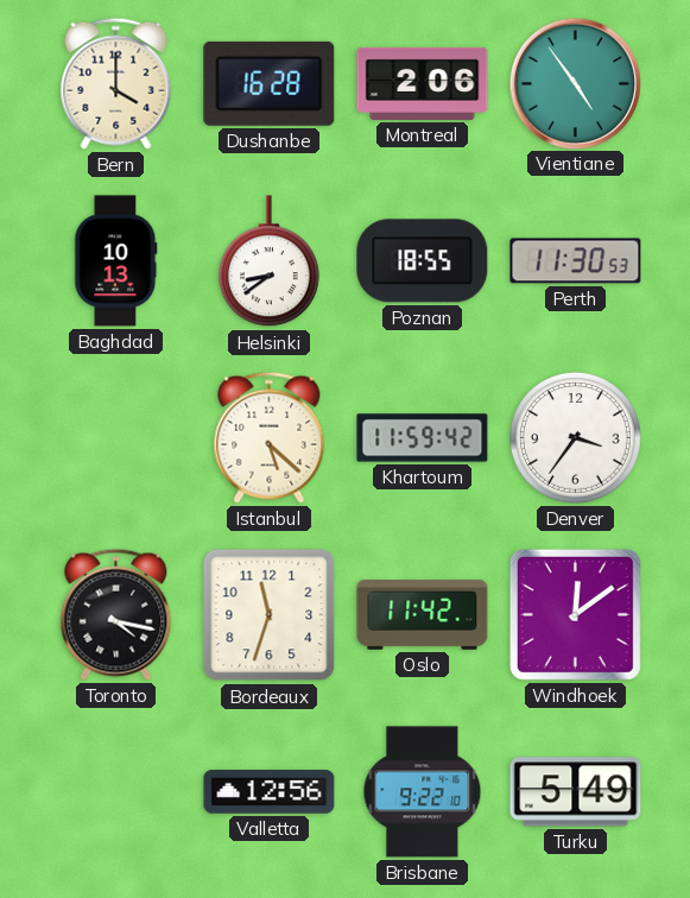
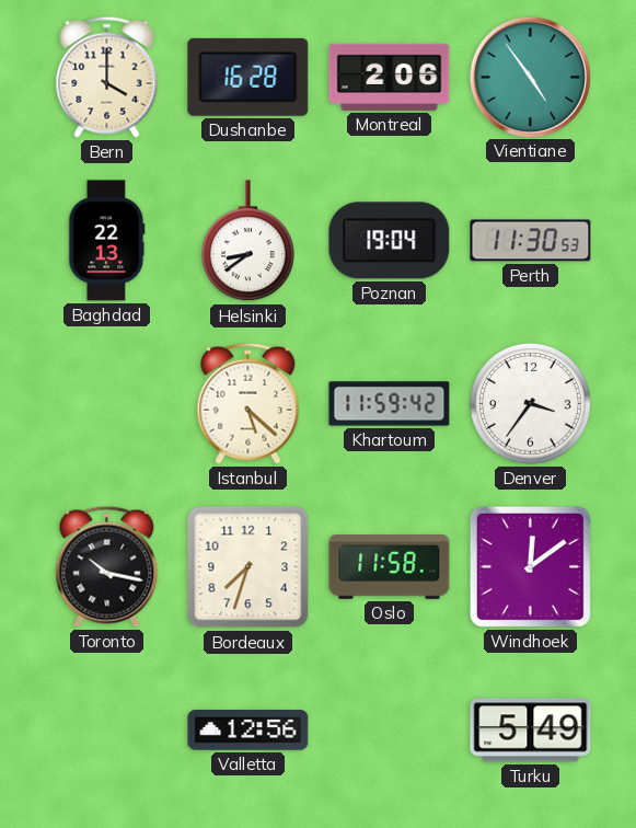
Baghdad: 10:13 -> 22:13 (107, 241)
Poznan: 18:55 -> 19:04 (390, 241)
Toronto: 4:17 -> 10:17 (107, 566)
Bordeaux: 11:33 -> 7:33 (248, 567)
Oslo: 11:42 -> 11:58 (390, 567)
Brisbane: 9:22 -> none (423, 792)
